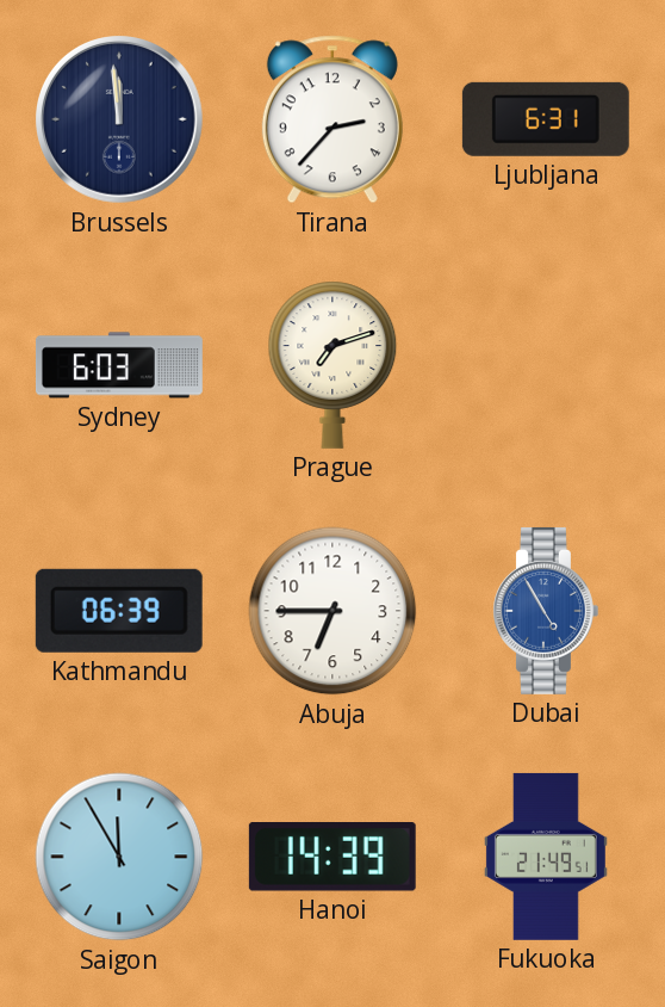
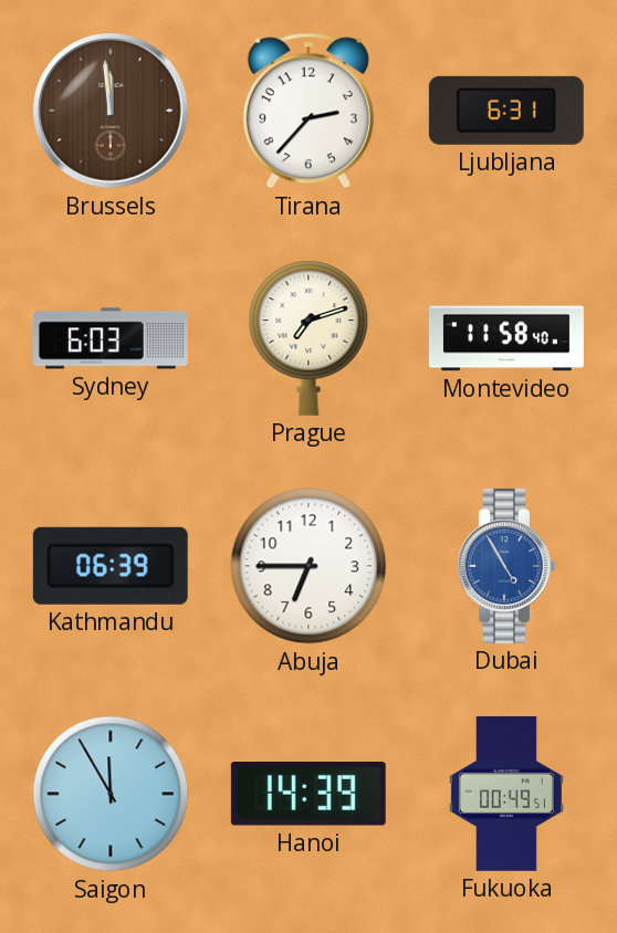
Brussels dial: navy -> brown (112, 112)
Montevideo: none -> 11:58 (506, 338)
Fukuoka: 21:49 -> 00:49 (506, 794)
